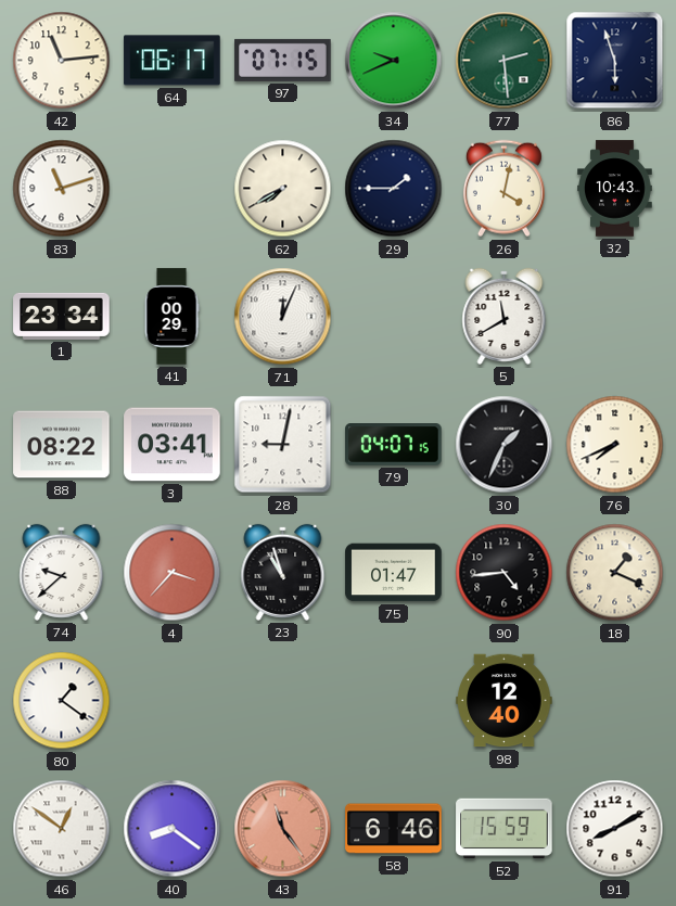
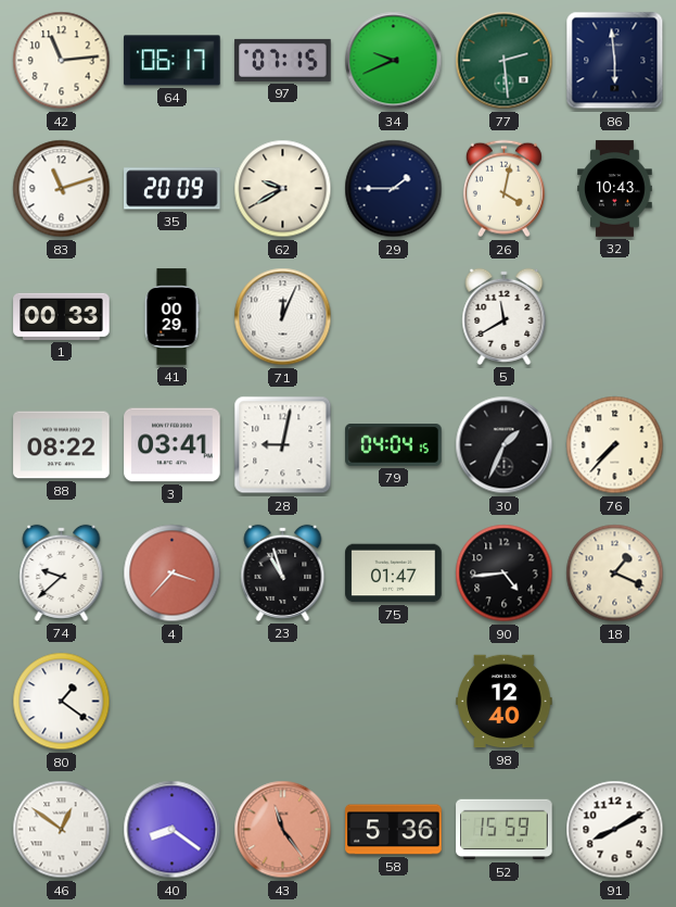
86: 5:57 -> 5:59 (615, 61)
35: none -> 20:09 (173, 189)
62: 7:40 -> 9:40 (283, 189)
1: 23:34 -> 00:33 (62, 316)
79: 04:07 -> 04:04 (394, 445)
76: 7:41 -> 7:37 (615, 445)
58: 6:46 -> 5:36 (394, 830)
